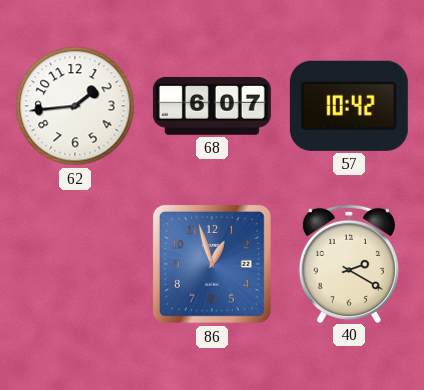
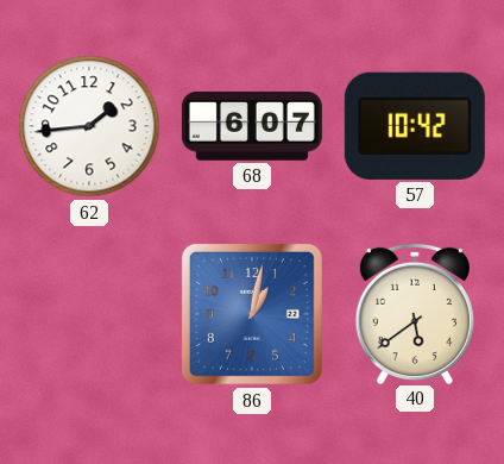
86: 12:57 -> 1:02 (252, 314)
40: 2:20 -> 5:39 (415, 313)
